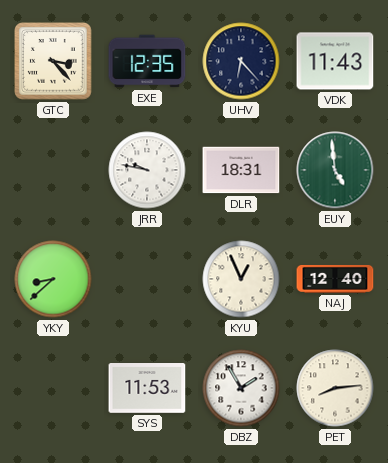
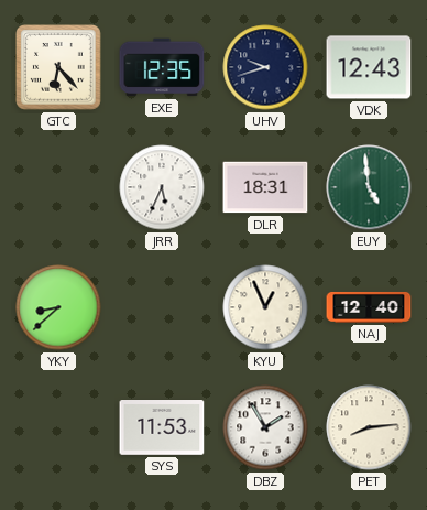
GTC: 3:23 -> 6:23 (59, 68)
UHV: 6:23 -> 9:42 (265, 67)
VDK: 11:43 -> 12:43 (369, 67)
JRR: 9:47 -> 5:34 (162, 187)
